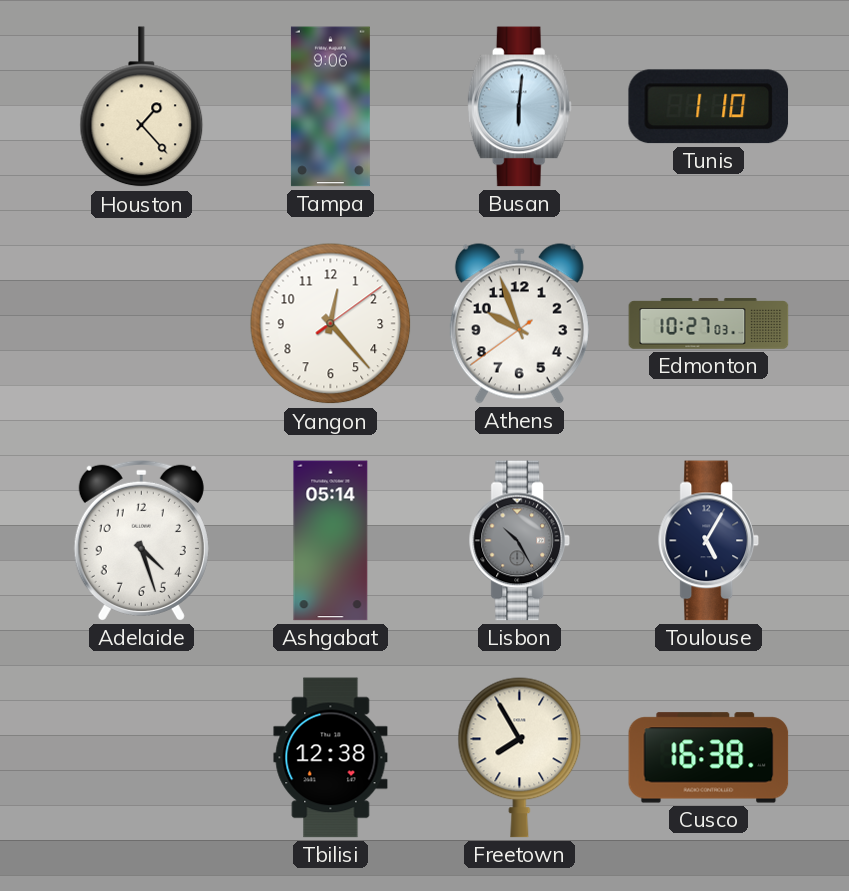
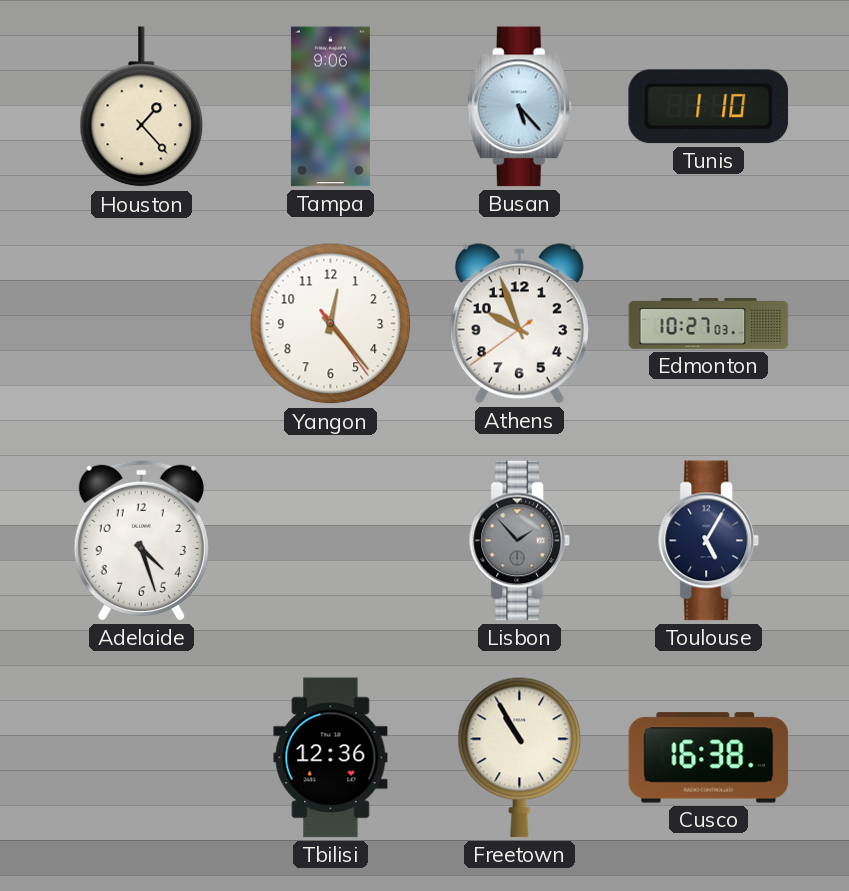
Busan: 6:01 -> 5:23 (519, 107)
Yangon: 12:23:09 -> 12:23:24 (331, 324)
Ashgabat: 05:14 -> none (331, 541)
Lisbon: 10:25 -> 1:53 (520, 541)
Tbilisi: 12:38 -> 12:36 (331, 758)
Freetown: 7:55 -> 10:55 (520, 757)
